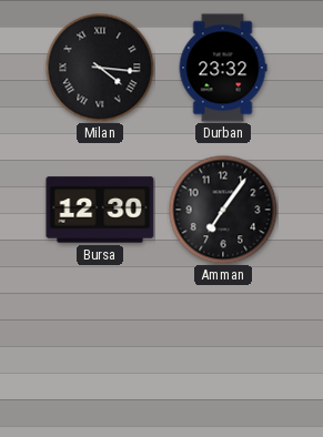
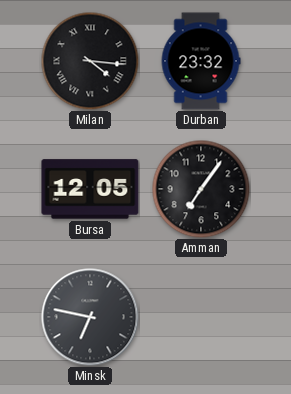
Bursa: 12:30 -> 12:05 (90, 189)
Minsk: none -> 6:47 (90, 317)
